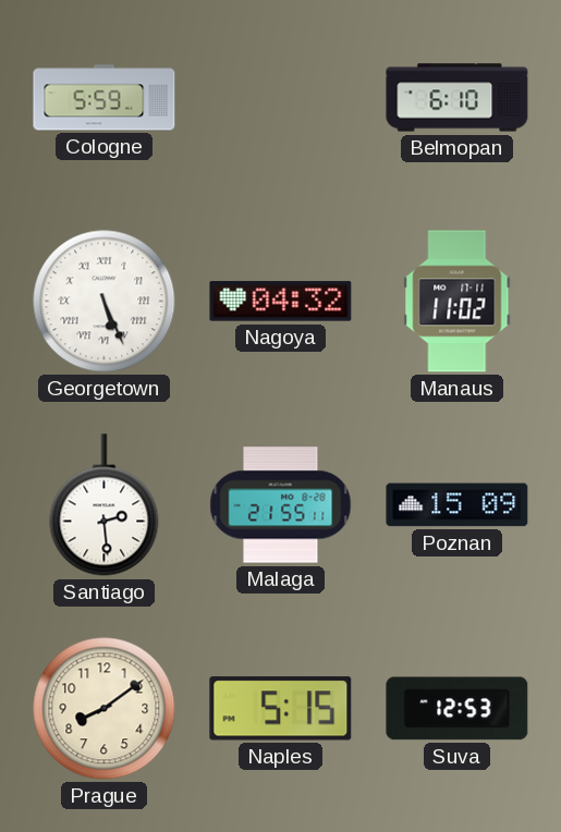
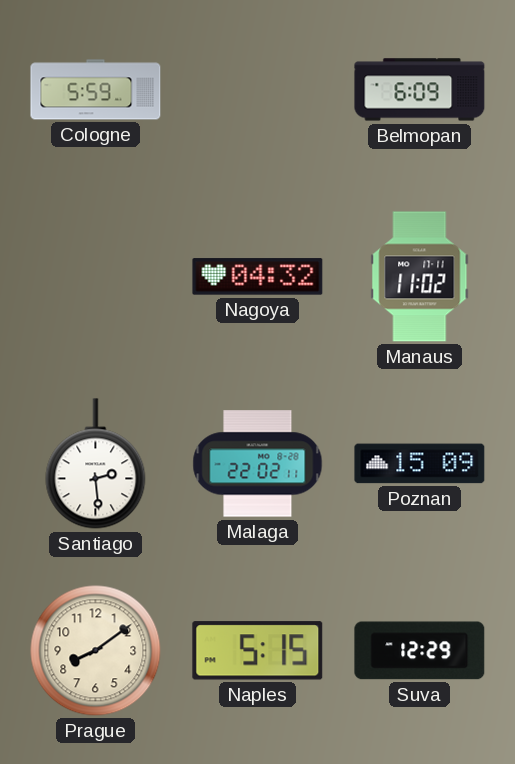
Belmopan: 6:10 -> 6:09 (420, 90)
Georgetown: 5:26 -> none (105, 302)
Malaga: 21:55 -> 22:02 (258, 464)
Suva: 12:53 -> 12:29 (420, 651)
